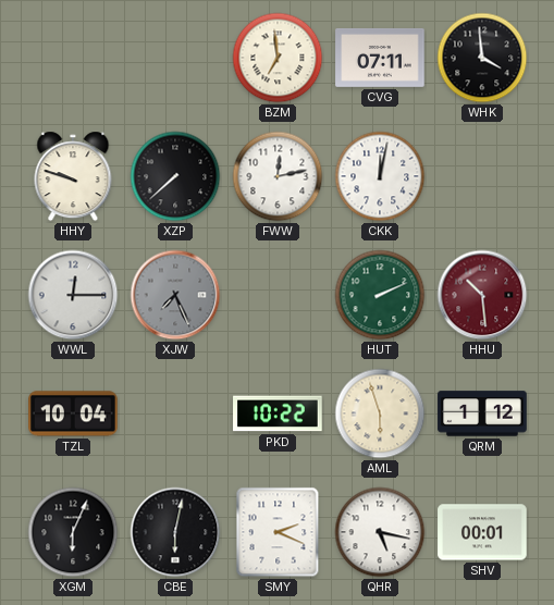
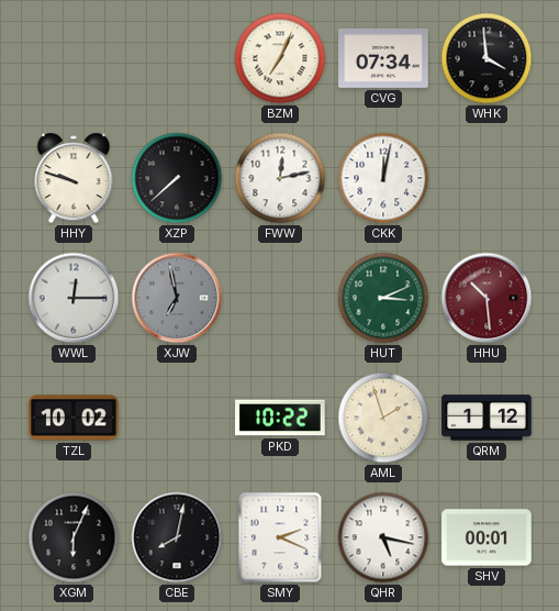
BZM: 6:59 -> 7:04 (280, 58)
CVG: 07:11 -> 07:34 (383, 58)
XJW: 7:26 -> 6:58 (177, 298)
HUT: 2:11 -> 3:11 (383, 298)
TZL: 10:04 -> 10:02 (74, 418)
AML: 5:57 -> 1:57 (383, 418)
CBE: 6:02 -> 8:02 (177, 537)
